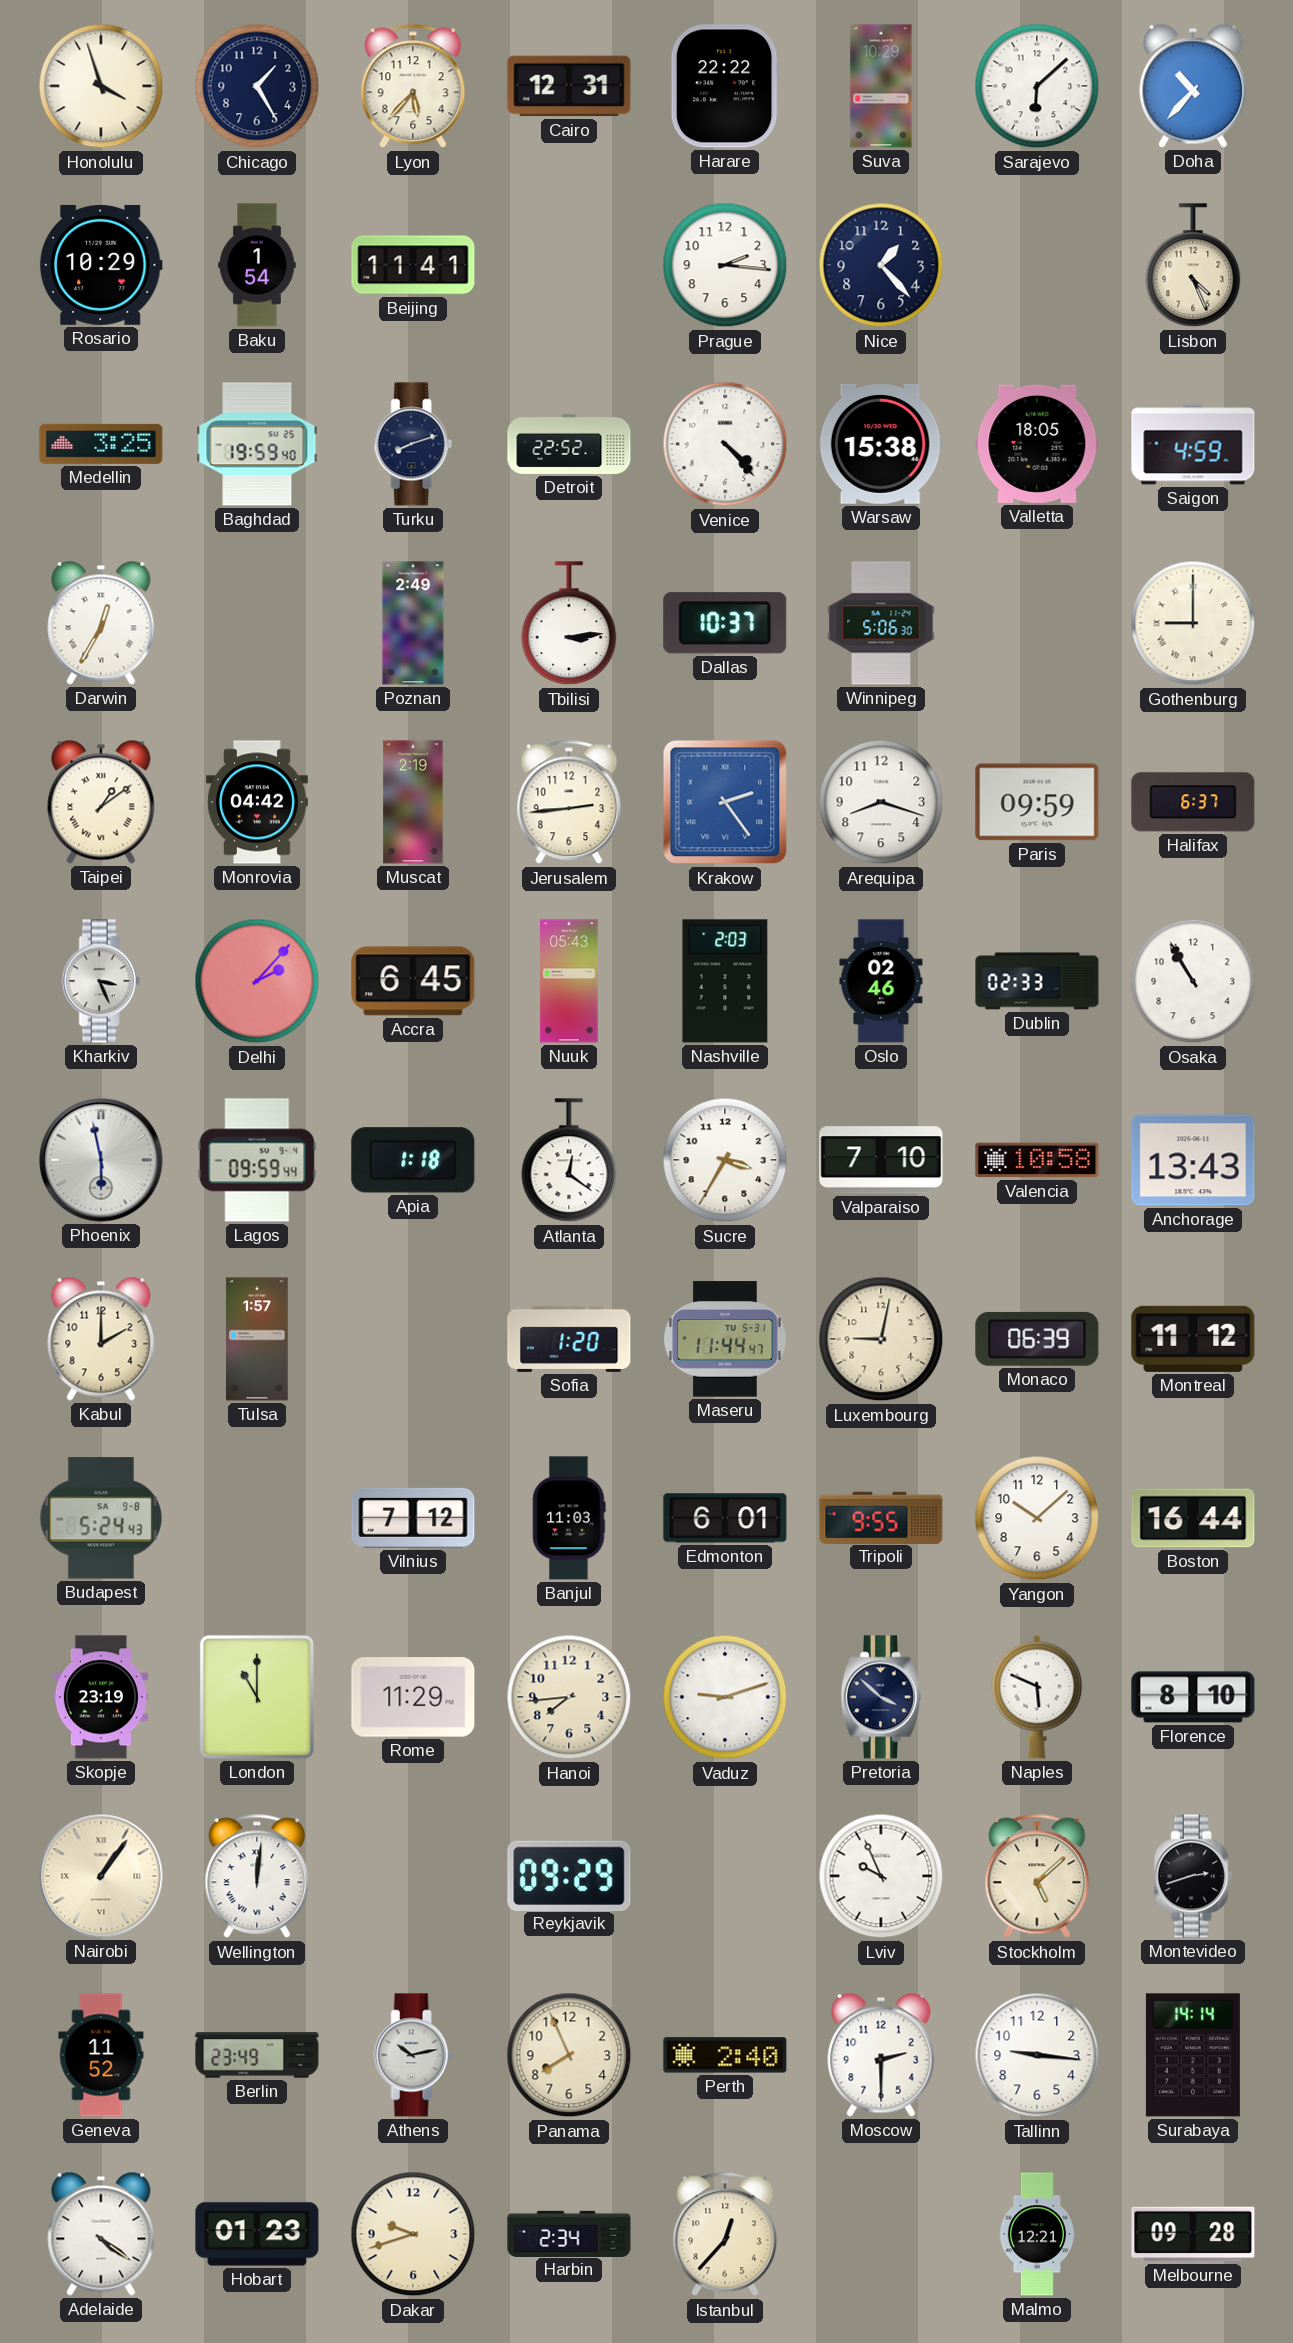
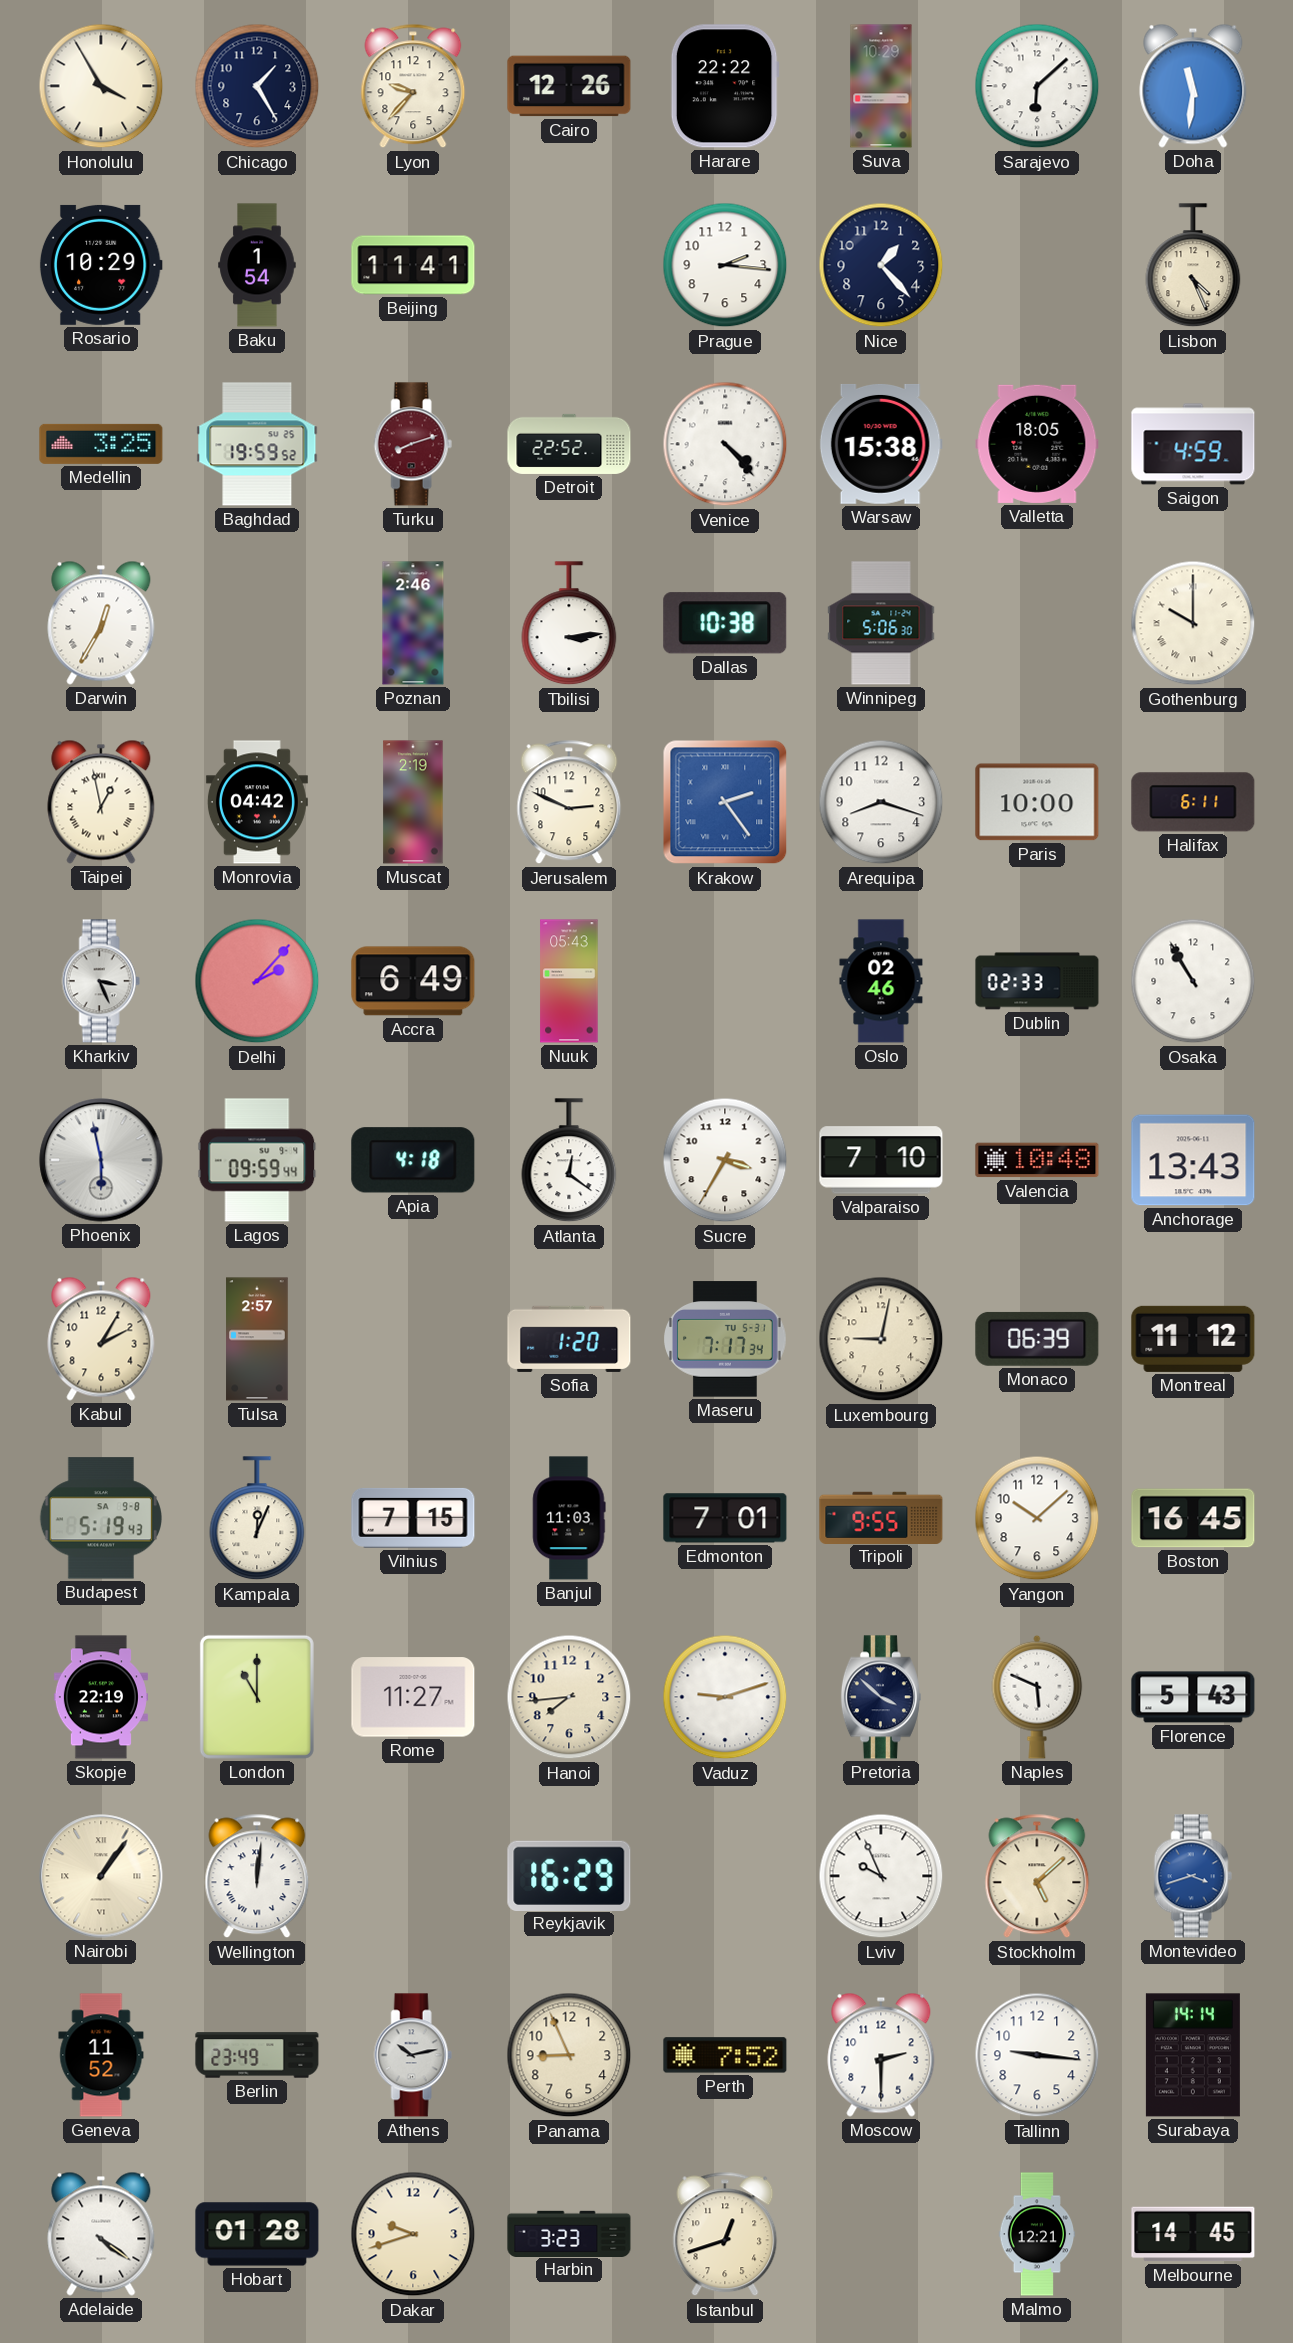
Honolulu: 3:57 -> 3:55 (101, 86)
Lyon: 5:37 -> 9:37 (413, 86)
Cairo: 12:31 -> 12:26 (569, 86)
Doha: 10:37 -> 11:31 (1193, 86)
Baghdad: 19:59:40 -> 19:59:52 (257, 444)
Turku dial: navy -> burgundy (413, 444)
Poznan: 2:49 -> 2:46 (413, 623)
Dallas: 10:37 -> 10:38 (725, 623)
Gothenburg: 9:00 -> 10:00 (1193, 623)
Taipei: 1:09 -> 12:58 (101, 802)
Jerusalem: 2:44 -> 2:49 (569, 802)
Paris: 09:59 -> 10:00 (1037, 802)
Halifax: 6:37 -> 6:11 (1193, 802)
Accra: 6:45 -> 6:49 (413, 981)
Nashville: 2:03 -> none (725, 981)
Apia: 1:18 -> 4:18 (413, 1160)
Valencia: 10:58 -> 10:48 (1037, 1160)
Kabul: 2:00 -> 2:05 (101, 1339)
Tulsa: 1:57 -> 2:57 (257, 1339)
Maseru: 11:44 -> 7:17 (726, 1339)
Budapest: 5:24 -> 5:19 (101, 1518)
Kampala: none -> 12:04 (257, 1519)
Vilnius: 7:12 -> 7:15 (413, 1518)
Edmonton: 6:01 -> 7:01 (725, 1518)
Boston: 16:44 -> 16:45 (1193, 1518)
Skopje: 23:19 -> 22:19 (101, 1697)
Rome: 11:29 -> 11:27 (413, 1697)
Florence: 8:10 -> 5:43 (1193, 1697)
Reykjavik: 09:29 -> 16:29 (569, 1875)
Montevideo: 2:42 -> 3:42 (1193, 1876)
Montevideo dial: black -> blue (1193, 1876)
Panama: 7:56 -> 8:56 (569, 2055)
Perth: 2:40 -> 7:52 (725, 2055)
Hobart: 01:23 -> 01:28 (257, 2234)
Harbin: 2:34 -> 3:23 (569, 2233)
Istanbul: 12:37 -> 12:42 (725, 2234)
Melbourne: 09:28 -> 14:45 (1193, 2234)
